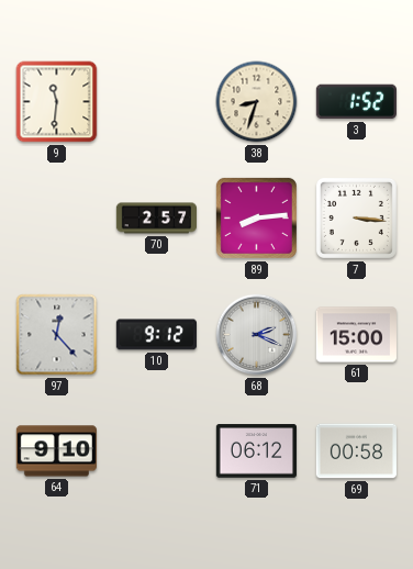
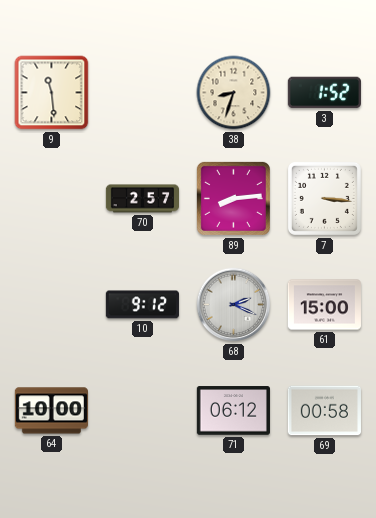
9: 11:31 -> 11:29 (52, 93)
97: 12:23 -> none (57, 335)
64: 9:10 -> 10:00 (51, 411)
